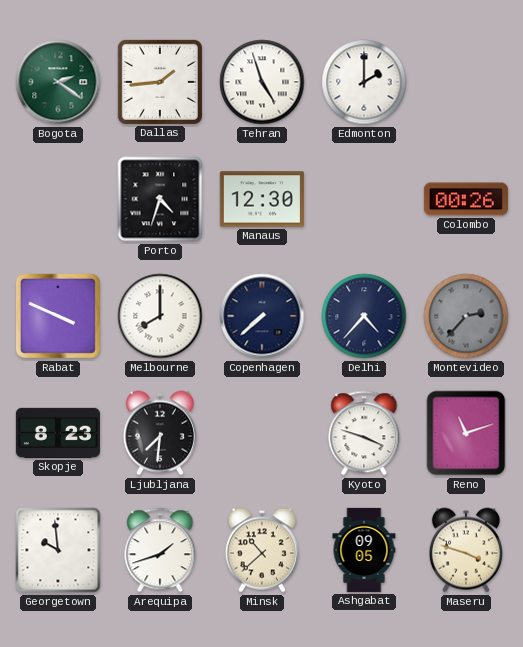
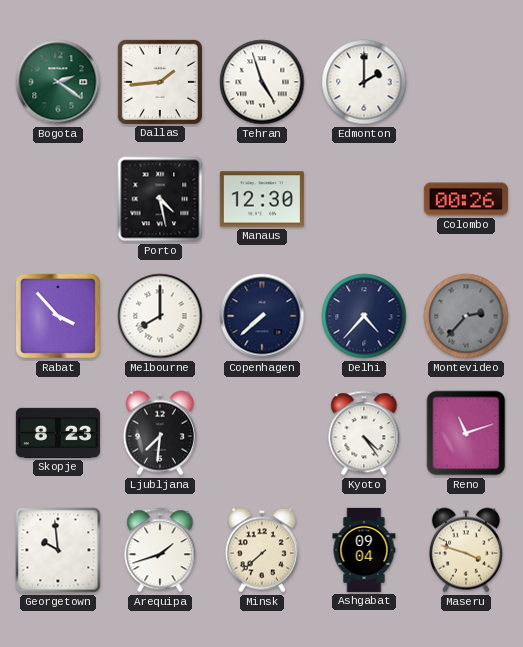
Porto: 4:33 -> 4:28 (160, 199)
Rabat: 3:49 -> 3:53 (58, 316)
Kyoto: 3:48 -> 4:24 (364, 433)
Minsk: 10:38 -> 7:38 (262, 550)
Ashgabat: 09:05 -> 09:04 (364, 550)
